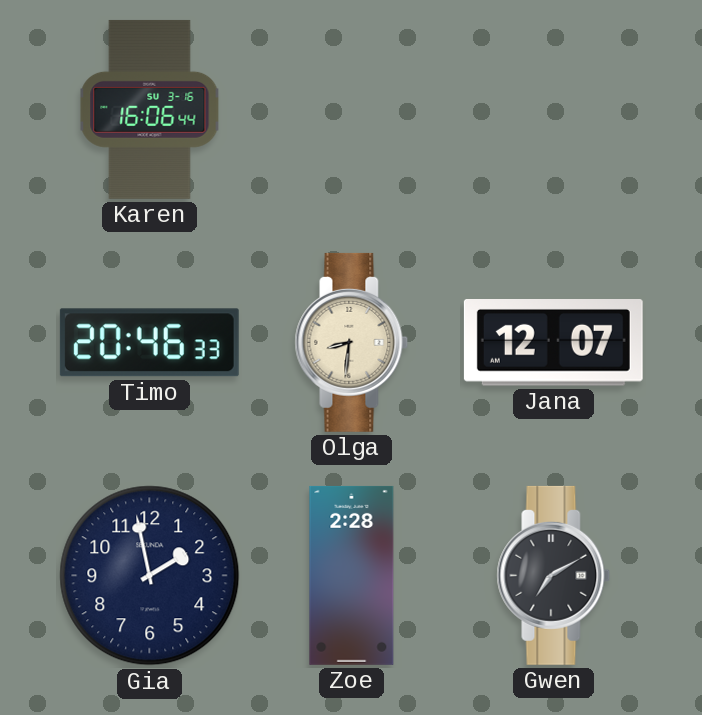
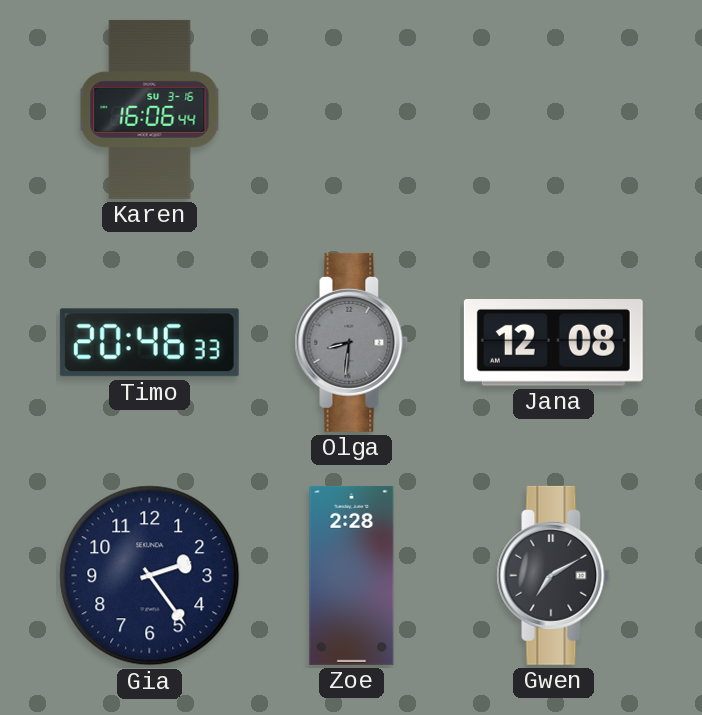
Olga dial: cream -> grey (352, 342)
Jana: 12:07 -> 12:08 (553, 343)
Gia: 1:58 -> 2:24 (150, 576)
